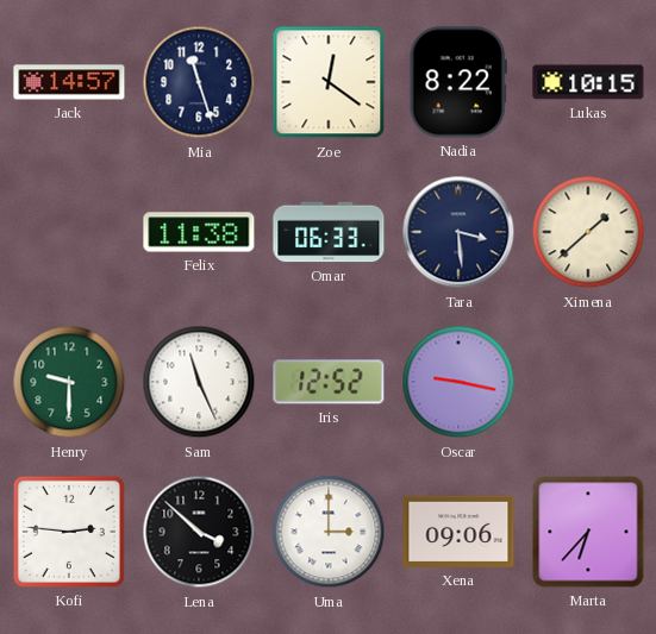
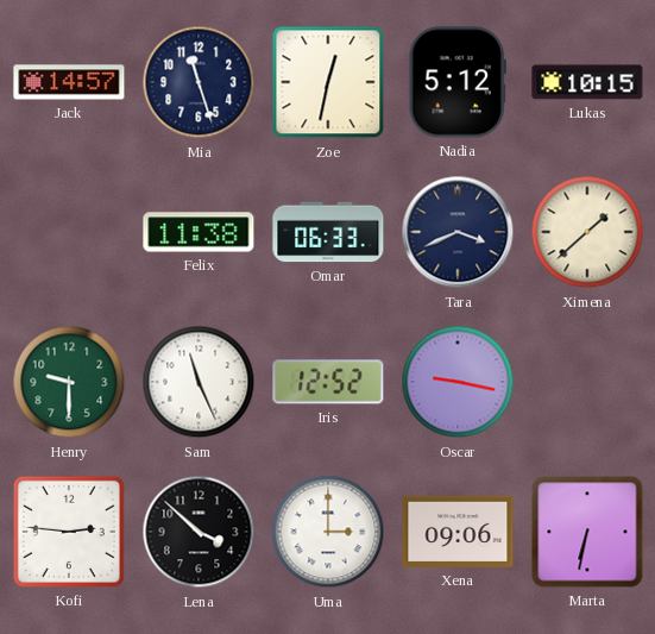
Zoe: 12:21 -> 12:32 (328, 82)
Nadia: 8:22 -> 5:12 (458, 82)
Tara: 3:29 -> 3:41 (458, 232)
Marta: 6:37 -> 6:32 (587, 532)
